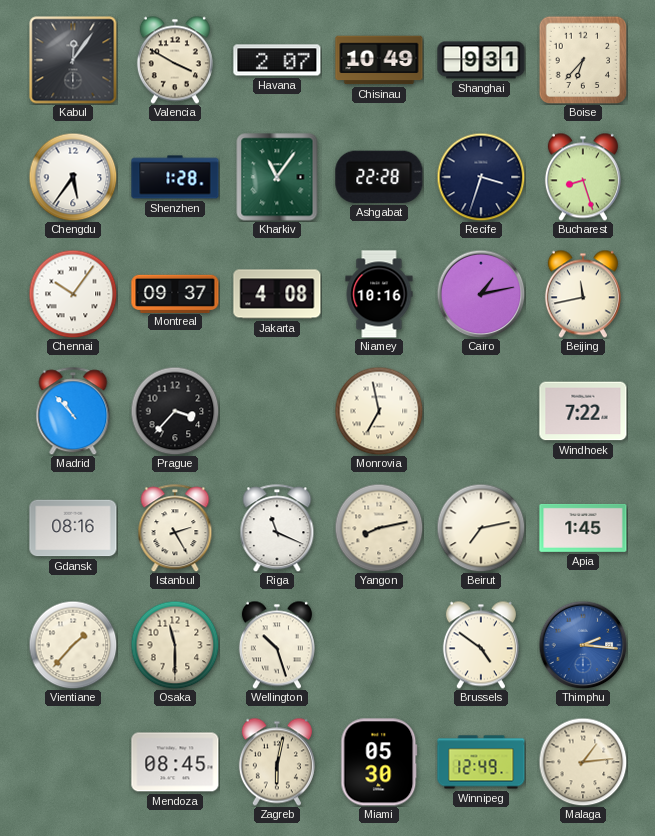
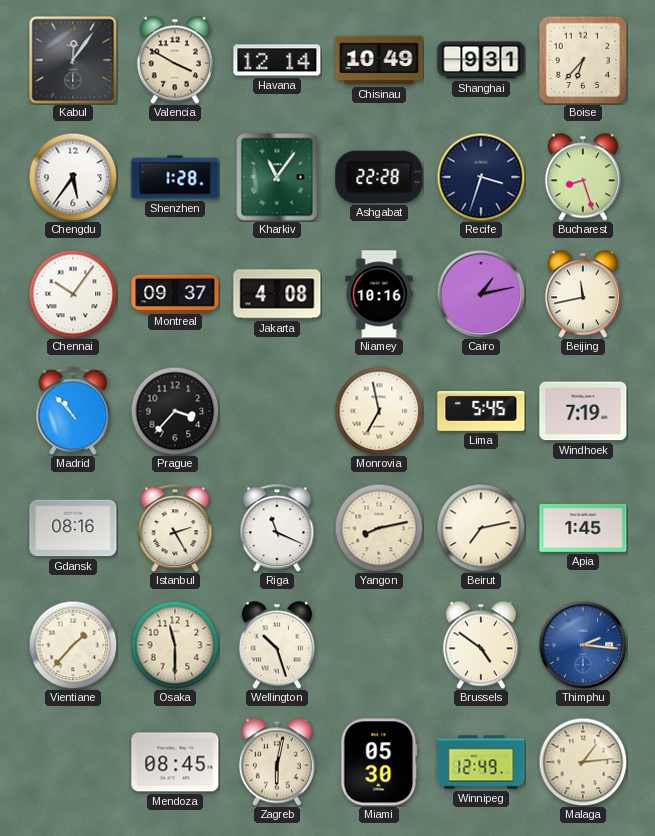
Havana: 2:07 -> 12:14 (277, 60)
Lima: none -> 5:45 (481, 411)
Windhoek: 7:22 -> 7:19 (583, 411)
